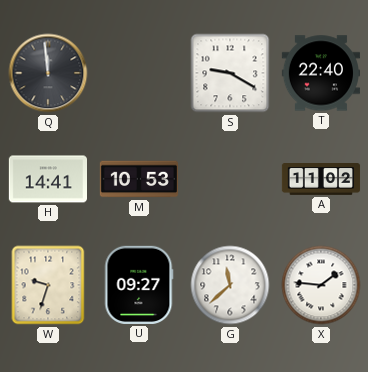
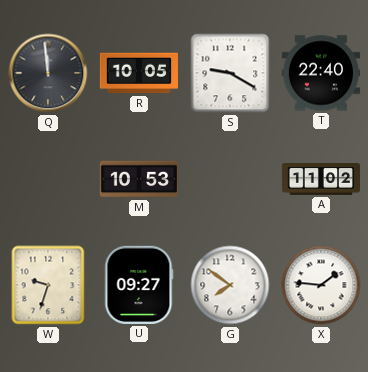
R: none -> 10:05 (138, 73)
H: 14:41 -> none (47, 179)
G: 11:38 -> 7:51 (230, 285)
